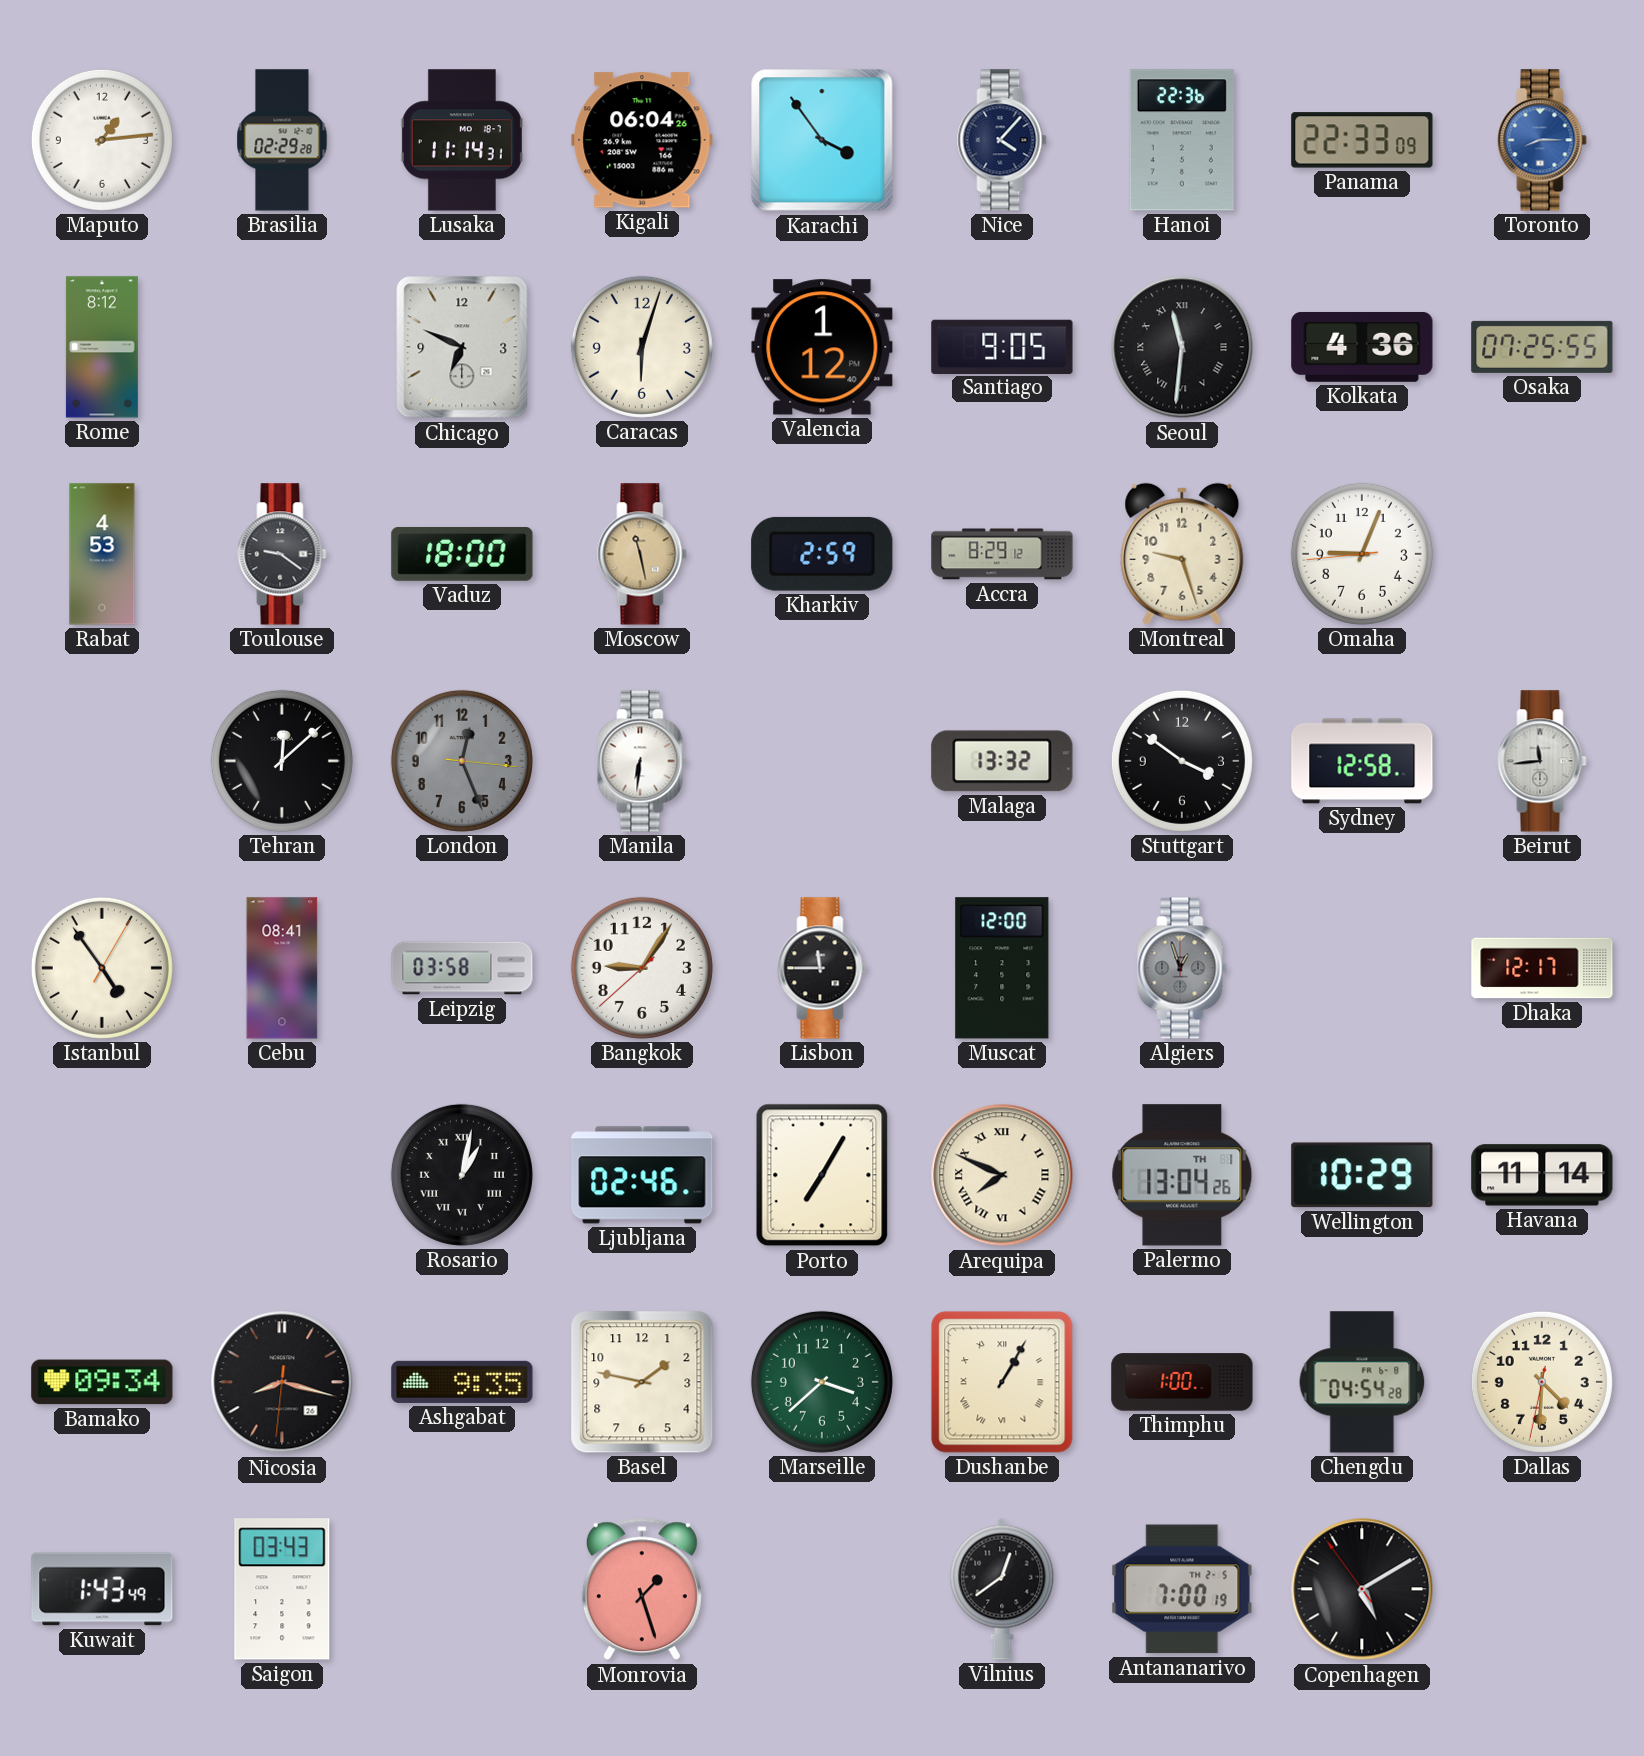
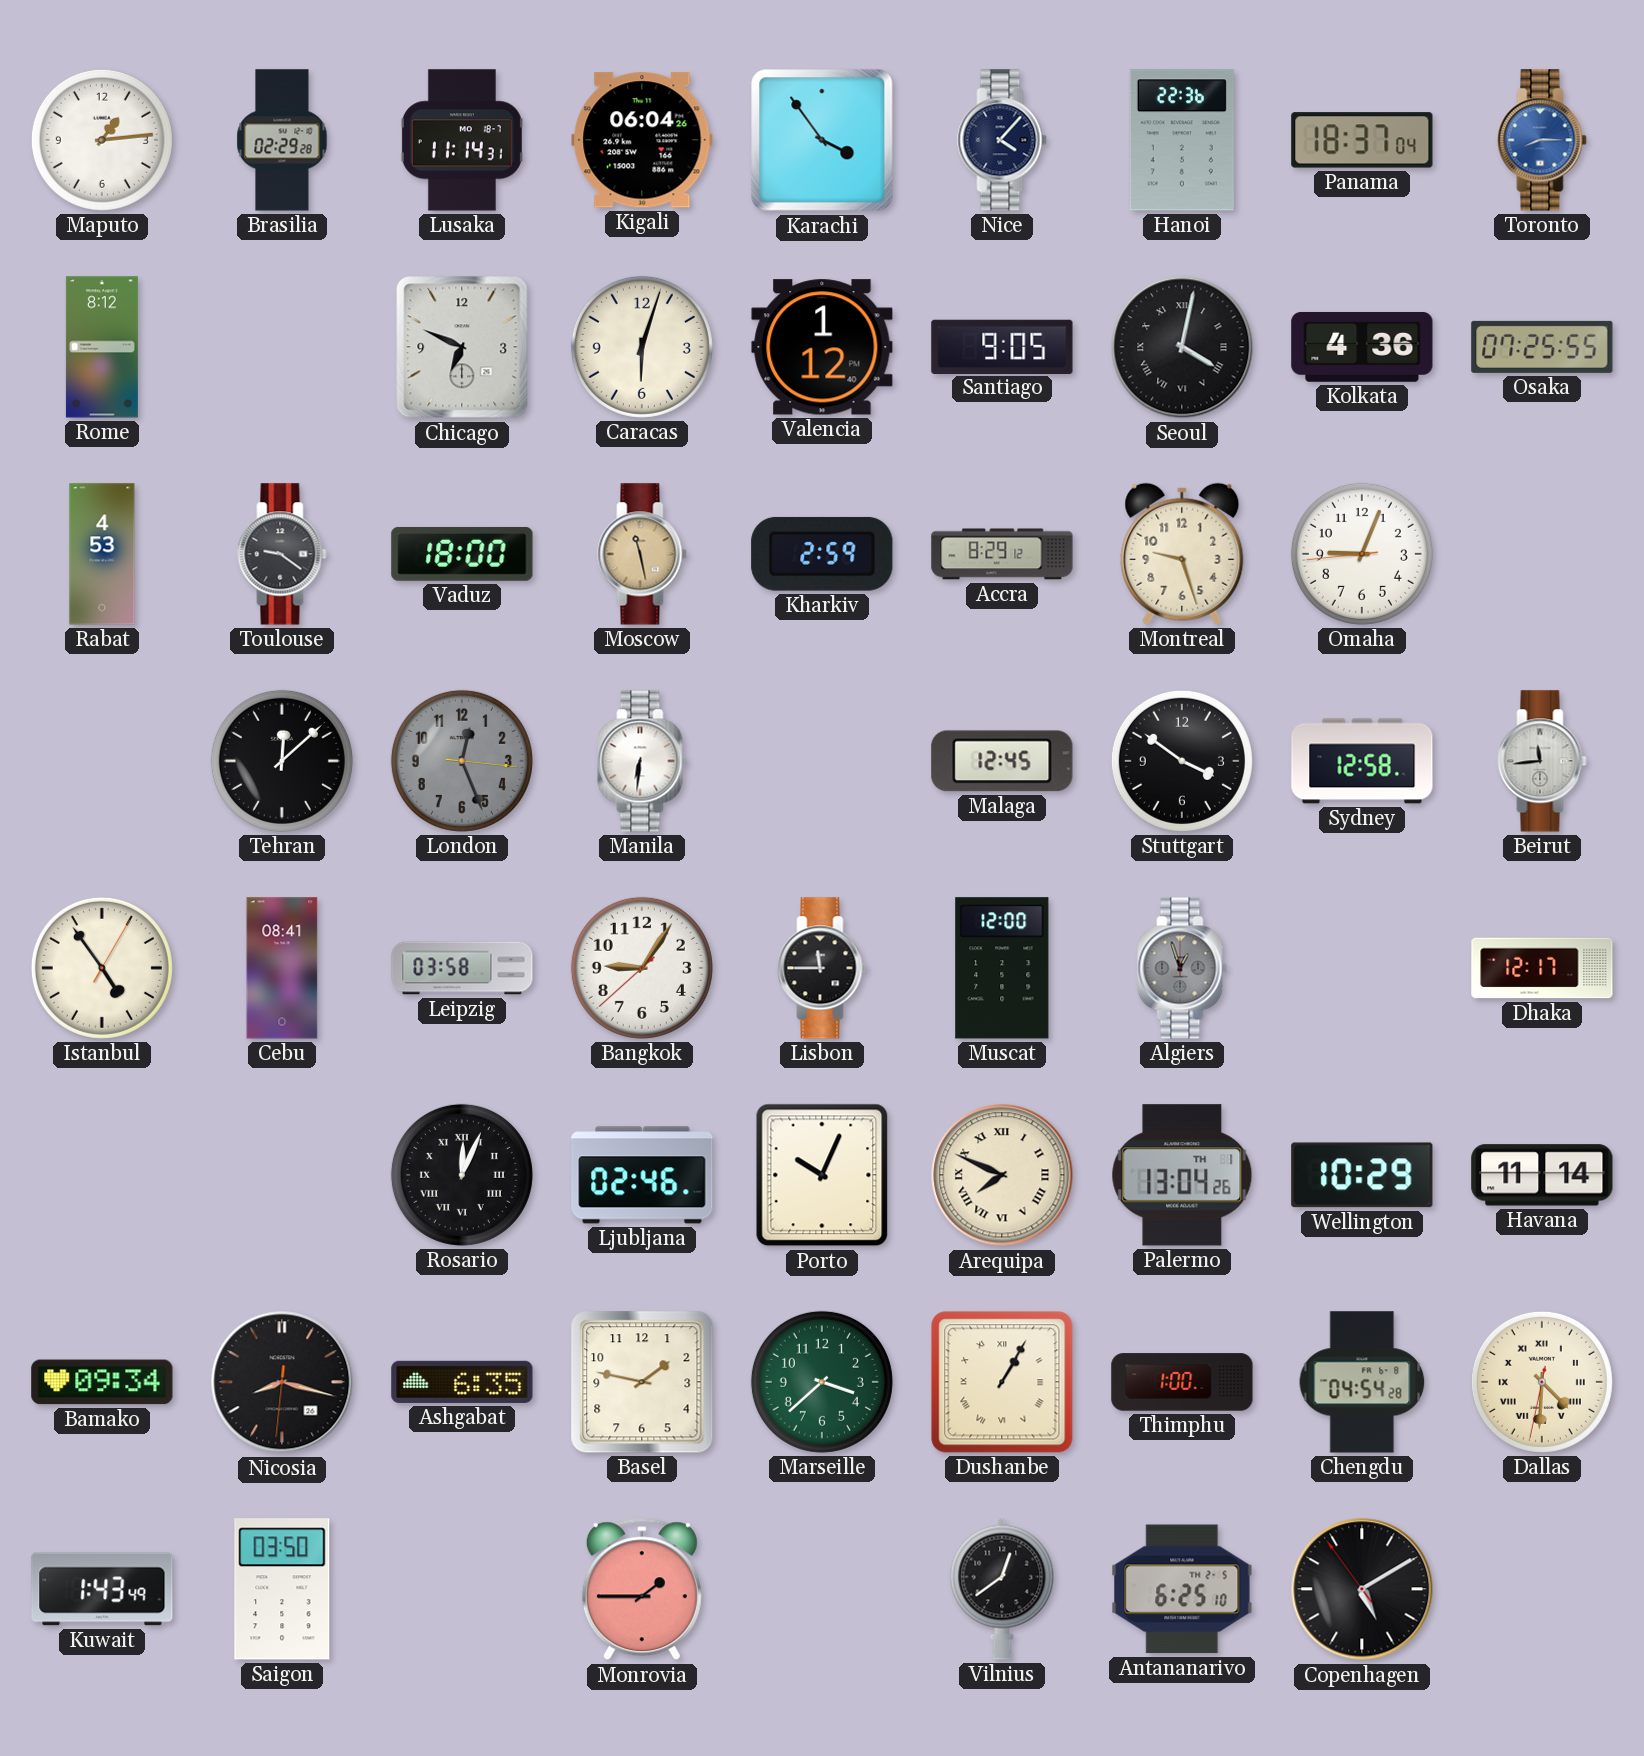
Panama: 22:33 -> 18:37 (1362, 140)
Seoul: 11:31 -> 4:02 (1182, 347)
Malaga: 13:32 -> 12:45 (1002, 761)
Rosario: 1:02 -> 12:04 (462, 1175)
Porto: 7:05 -> 10:04 (822, 1175)
Ashgabat: 9:35 -> 6:35 (462, 1382)
Dallas numerals: Arabic -> Roman (1542, 1382)
Saigon: 03:43 -> 03:50 (282, 1589)
Monrovia: 1:27 -> 1:45 (642, 1589)
Antananarivo: 7:00 -> 6:25 (1182, 1589)
